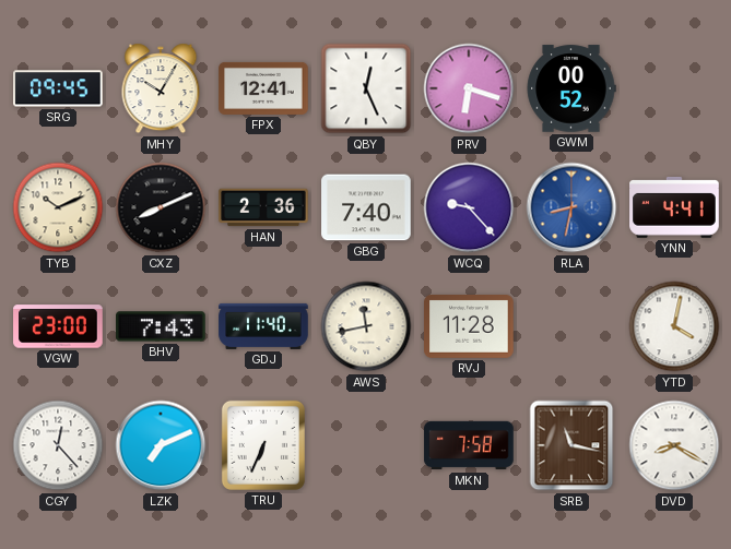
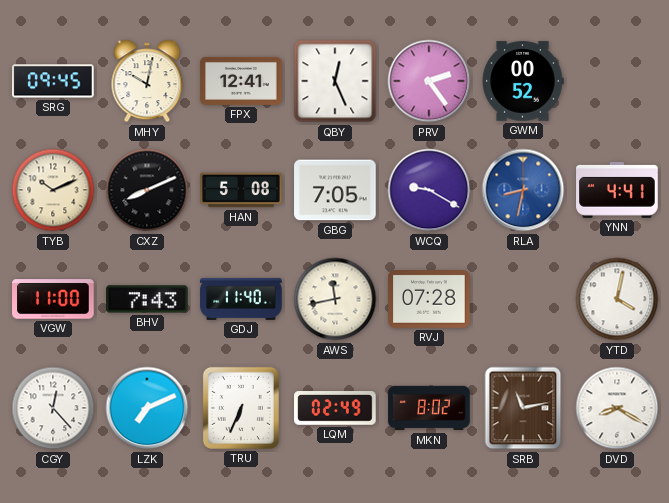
MHY: 10:05 -> 10:02 (147, 81)
PRV: 6:18 -> 2:24 (429, 81)
HAN: 2:36 -> 5:08 (241, 190)
GBG: 7:40 -> 7:05 (335, 190)
WCQ: 9:23 -> 9:20 (429, 190)
VGW: 23:00 -> 11:00 (53, 299)
RVJ: 11:28 -> 07:28 (429, 300)
LQM: none -> 02:49 (335, 408)
MKN: 7:58 -> 8:02 (429, 408)
SRB: 11:17 -> 11:13 (523, 408)
